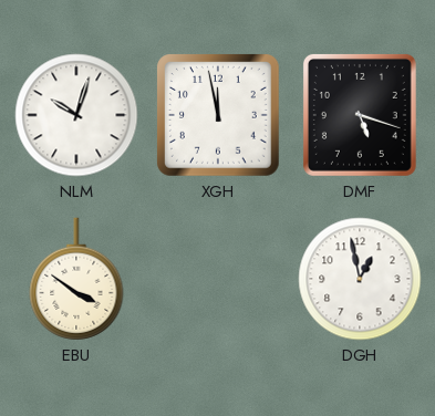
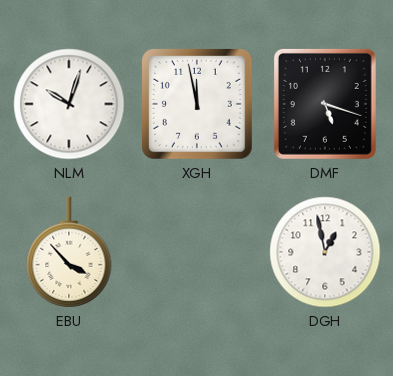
EBU: 3:51 -> 3:53 (69, 252)
